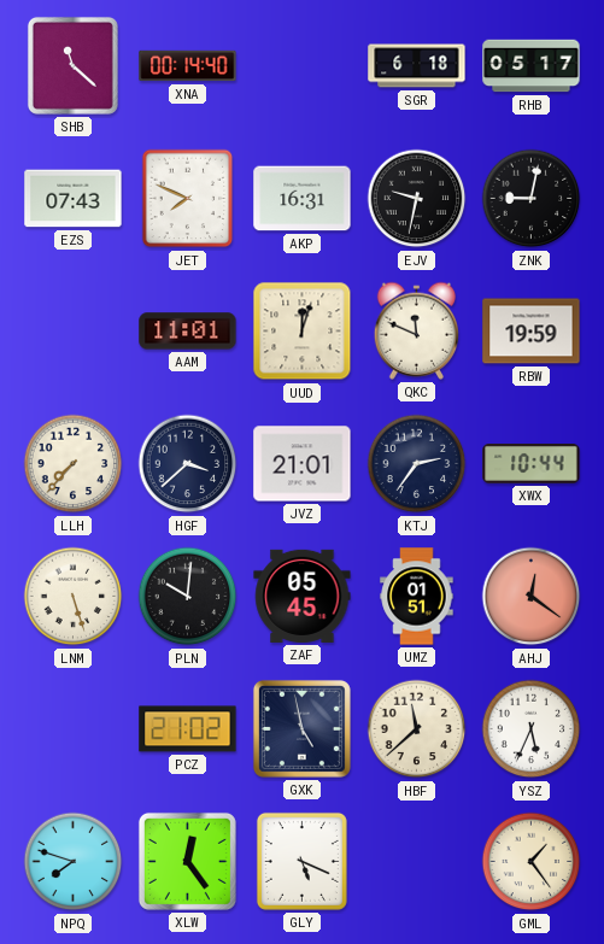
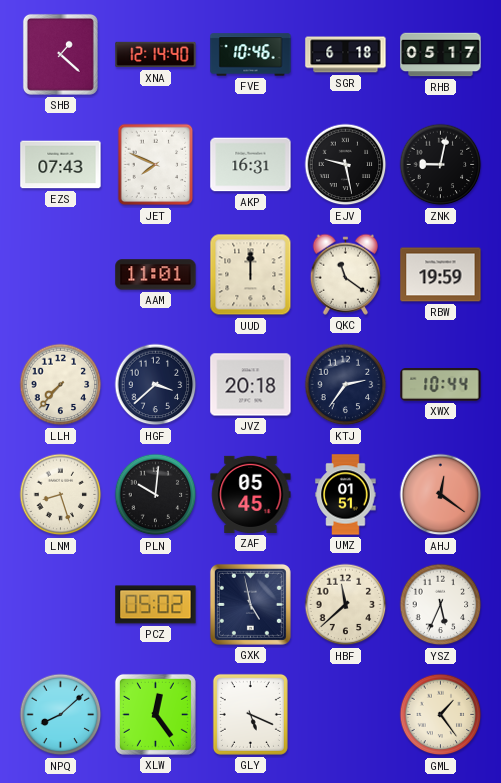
SHB: 11:22 -> 1:22 (60, 54)
XNA: 00:14 -> 12:14 (156, 55)
FVE: none -> 10:46 (251, 55)
EJV: 9:32 -> 9:28 (346, 165)
UUD: 12:03 -> 12:00 (251, 275)
QKC: 11:49 -> 11:21 (345, 274)
JVZ: 21:01 -> 20:18 (251, 385)
LNM: 5:27 -> 8:27 (61, 495)
PCZ: 21:02 -> 05:02 (156, 605)
NPQ: 7:48 -> 8:08 (61, 715)
